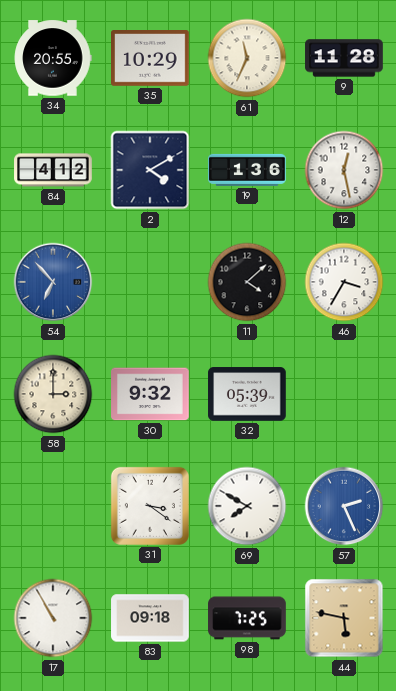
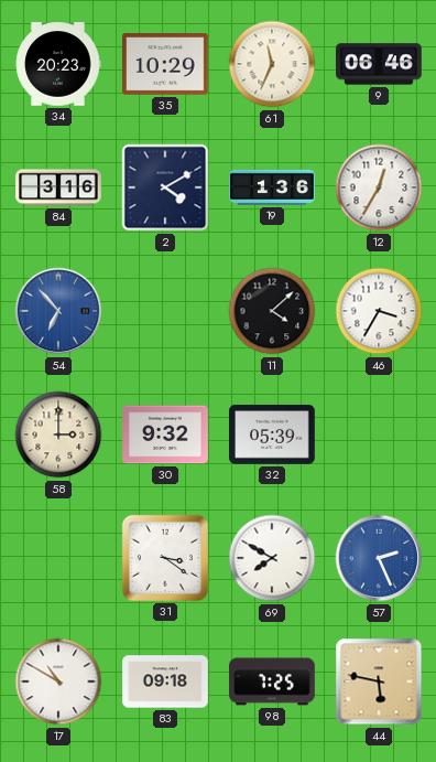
34: 20:55 -> 20:23 (58, 64)
9: 11:28 -> 06:46 (379, 64)
84: 4:12 -> 3:16 (58, 187)
12: 12:28 -> 12:35 (379, 187)
17: 10:55 -> 10:50 (58, 681)
